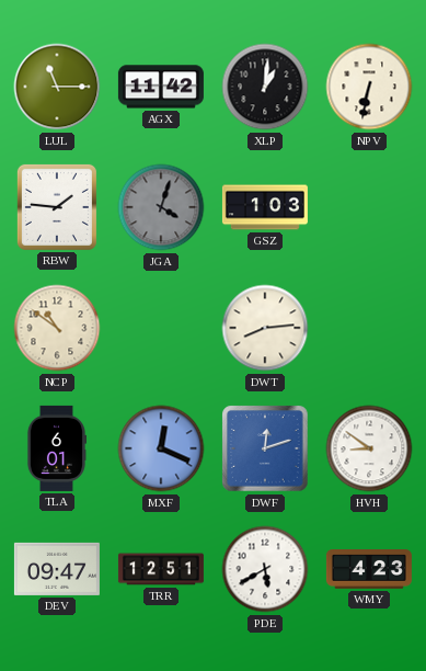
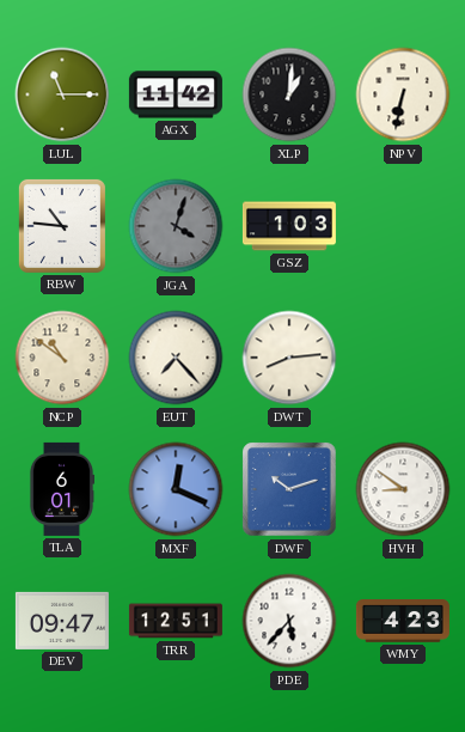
RBW: 1:46 -> 10:46 (62, 226)
EUT: none -> 7:23 (176, 358)
DWF: 12:12 -> 10:12 (289, 489)
PDE: 5:40 -> 5:37 (289, 621)
